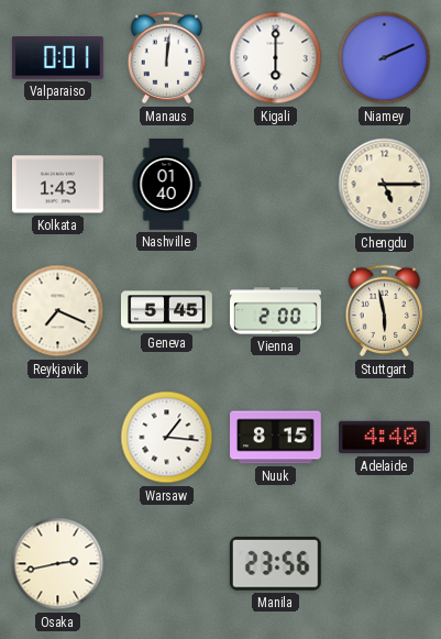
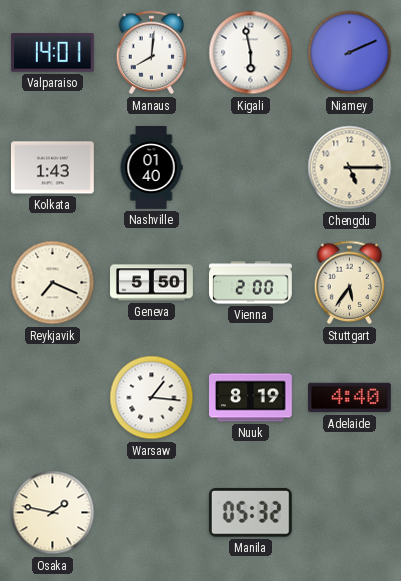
Valparaiso: 0:01 -> 14:01 (52, 53)
Manaus: 12:01 -> 8:01 (152, 53)
Kigali: 6:00 -> 5:58 (251, 53)
Geneva: 5:45 -> 5:50 (152, 283)
Stuttgart: 5:58 -> 5:36 (350, 283)
Nuuk: 8:15 -> 8:19 (251, 398)
Osaka: 2:43 -> 1:47 (53, 513)
Manila: 23:56 -> 05:32 (250, 512)
